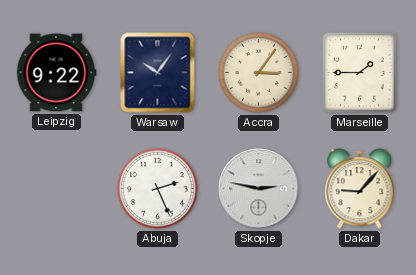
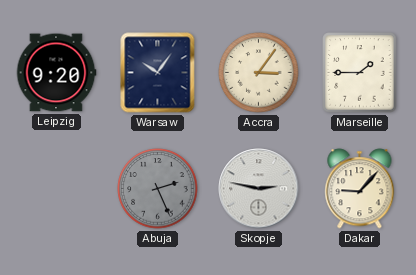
Leipzig: 9:22 -> 9:20 (56, 73)
Abuja dial: white -> grey (158, 189)
